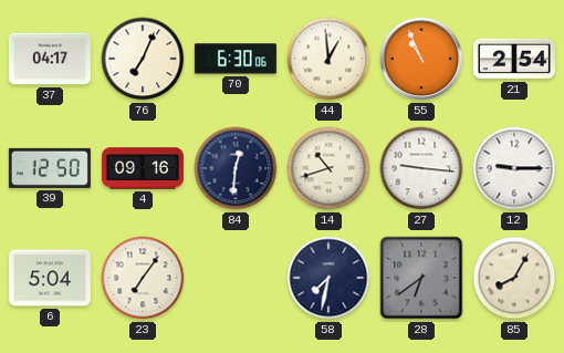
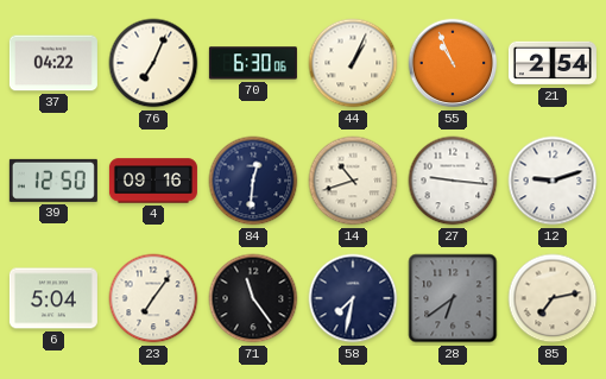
37: 04:17 -> 04:22 (53, 63)
44: 12:59 -> 1:04 (353, 63)
12: 9:15 -> 9:12 (553, 181)
71: none -> 11:24 (253, 298)
85: 8:05 -> 7:13 (553, 298)
